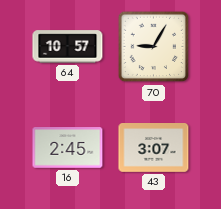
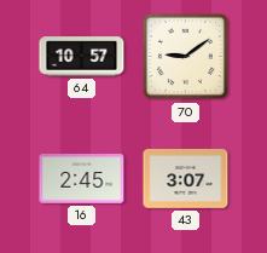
70: 9:05 -> 9:09 (186, 57)
